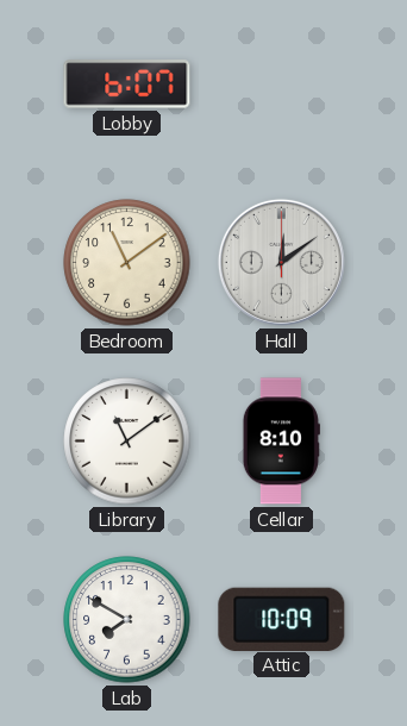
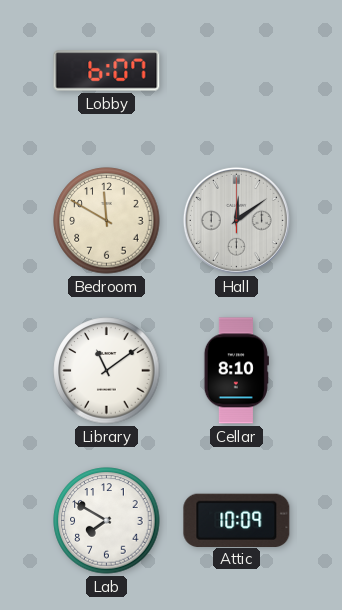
Bedroom: 11:09 -> 11:50 (107, 221)
